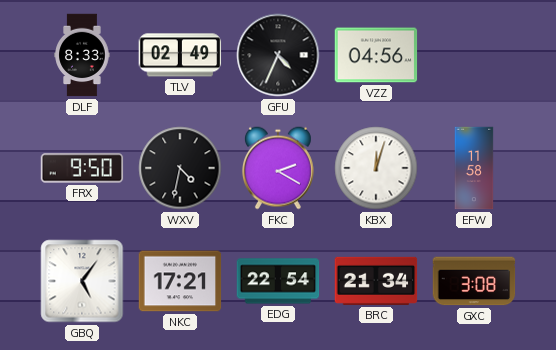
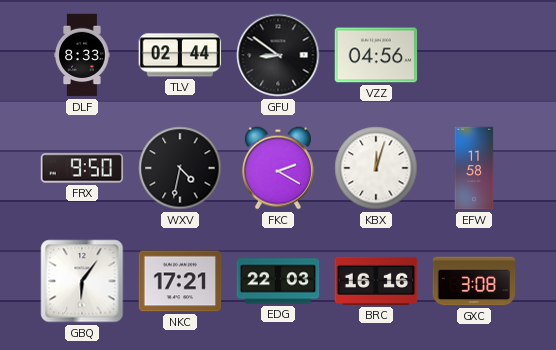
TLV: 02:49 -> 02:44 (180, 55)
GFU: 4:34 -> 8:51 (278, 55)
GBQ: 5:06 -> 6:06 (82, 281)
EDG: 22:54 -> 22:03 (278, 281)
BRC: 21:34 -> 16:16 (376, 281)
